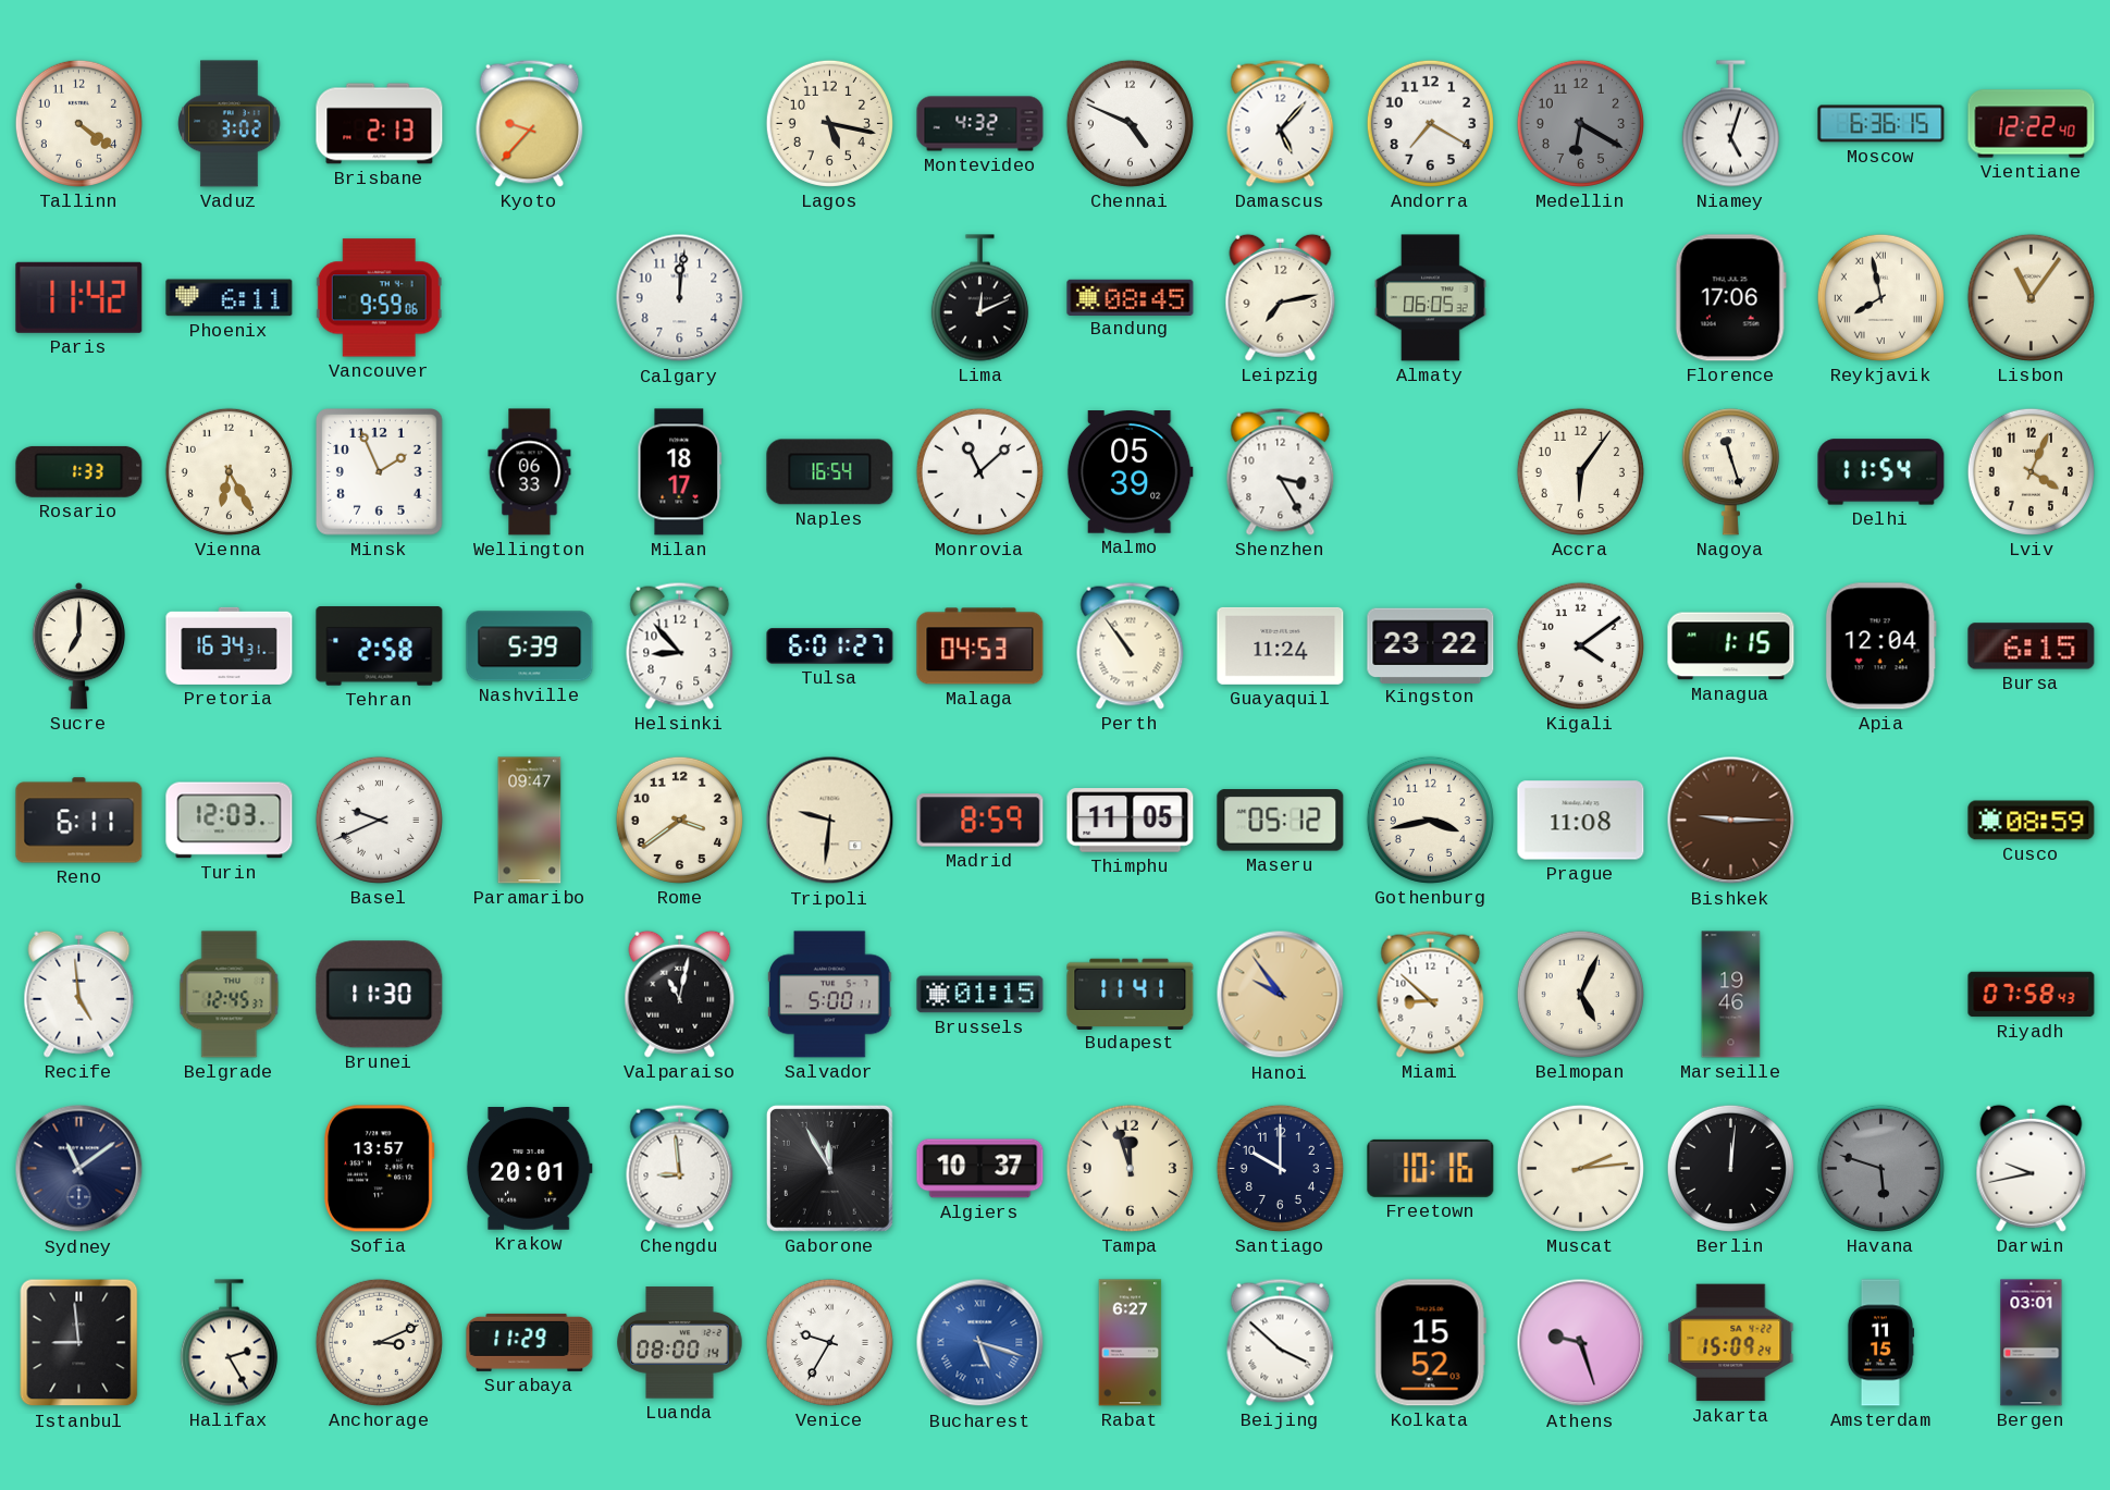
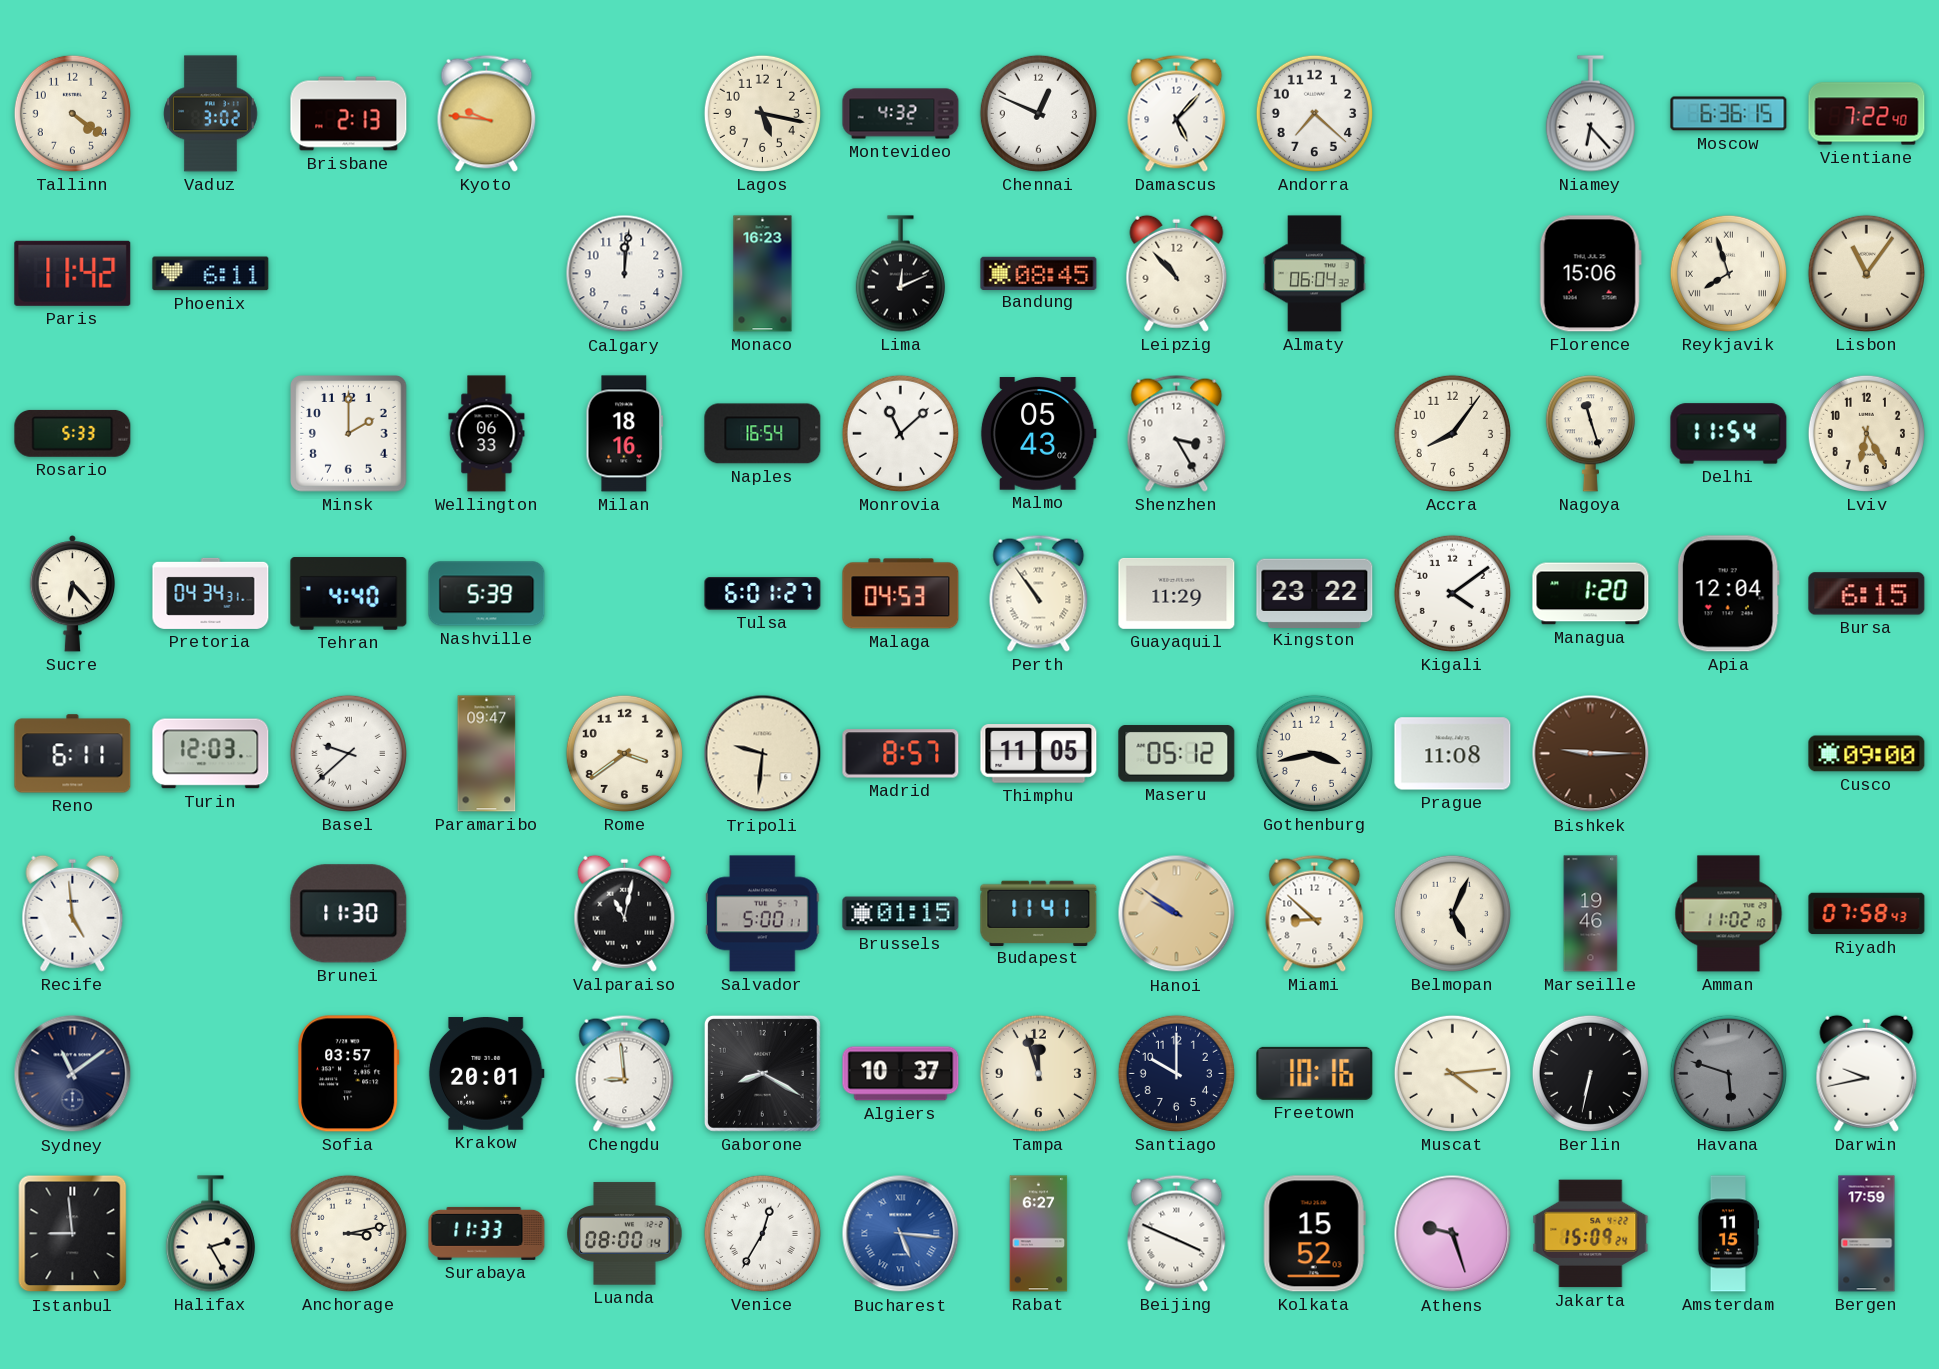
Kyoto: 9:37 -> 9:46 (487, 113)
Chennai: 4:49 -> 12:49 (1038, 113)
Andorra: 7:20 -> 7:22 (1314, 113)
Medellin: 6:20 -> none (1580, 123)
Niamey: 5:03 -> 6:23 (1590, 114)
Vientiane: 12:22 -> 7:22 (1867, 114)
Vancouver: 9:59 -> none (379, 298)
Monaco: none -> 16:23 (763, 274)
Leipzig: 7:13 -> 10:53 (1177, 273)
Almaty: 06:05 -> 06:04 (1315, 274)
Florence: 17:06 -> 15:06 (1590, 274)
Reykjavik: 7:58 -> 7:57 (1728, 273)
Rosario: 1:33 -> 5:33 (73, 433)
Vienna: 6:25 -> none (229, 471)
Minsk: 1:56 -> 2:00 (349, 434)
Milan: 18:17 -> 18:16 (625, 434)
Malmo: 05:39 -> 05:43 (1038, 434)
Accra: 6:06 -> 8:06 (1452, 433)
Lviv: 4:04 -> 6:25 (1866, 433)
Sucre: 7:00 -> 6:23 (72, 594)
Pretoria: 16:34 -> 04:34 (211, 593)
Tehran: 2:58 -> 4:40 (349, 594)
Helsinki: 8:53 -> none (680, 645)
Guayaquil: 11:24 -> 11:29 (1177, 593)
Managua: 1:15 -> 1:20 (1591, 594)
Basel: 9:41 -> 9:38 (348, 753)
Madrid: 8:59 -> 8:57 (901, 754)
Cusco: 08:59 -> 09:00 (1867, 754)
Belgrade: 12:45 -> none (230, 995)
Hanoi: 9:54 -> 9:51 (1177, 914)
Amman: none -> 11:02 (1729, 914)
Sofia: 13:57 -> 03:57 (349, 1074)
Gaborone: 11:55 -> 8:20 (762, 1073)
Muscat: 2:14 -> 4:14 (1452, 1073)
Berlin: 12:01 -> 6:32 (1590, 1073)
Anchorage: 3:11 -> 3:13 (348, 1233)
Surabaya: 11:29 -> 11:33 (487, 1233)
Venice: 9:35 -> 12:35 (762, 1233)
Bucharest: 5:18 -> 5:16 (901, 1234)
Beijing: 3:52 -> 3:49 (1177, 1233)
Bergen: 03:01 -> 17:59 (1867, 1234)
